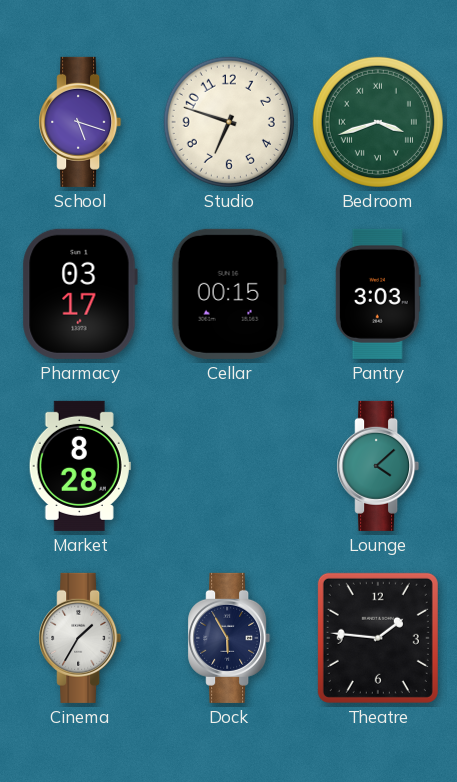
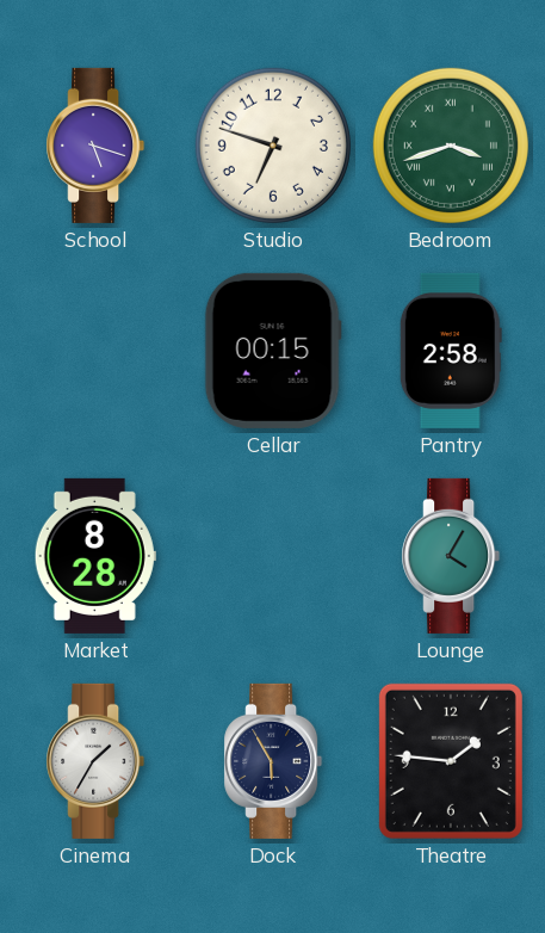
Pharmacy: 03:17 -> none (80, 294)
Pantry: 3:03 -> 2:58 (451, 351)
Lounge: 4:08 -> 4:05 (451, 556)
